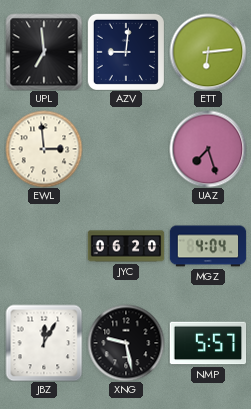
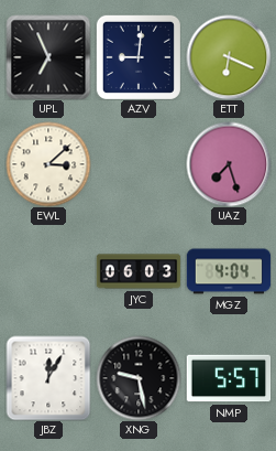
UPL: 6:59 -> 6:56 (48, 57)
ETT: 6:14 -> 6:19 (229, 57)
EWL: 2:59 -> 3:08 (48, 164)
JYC: 06:20 -> 06:03 (139, 271)
